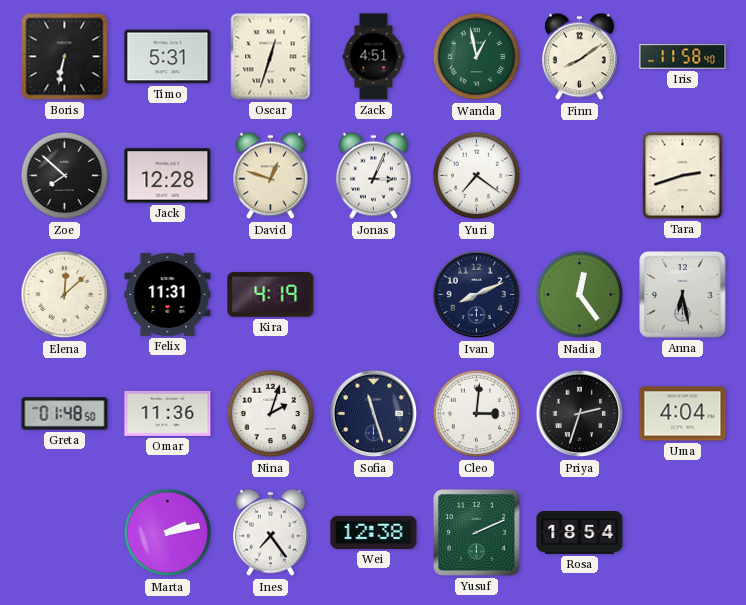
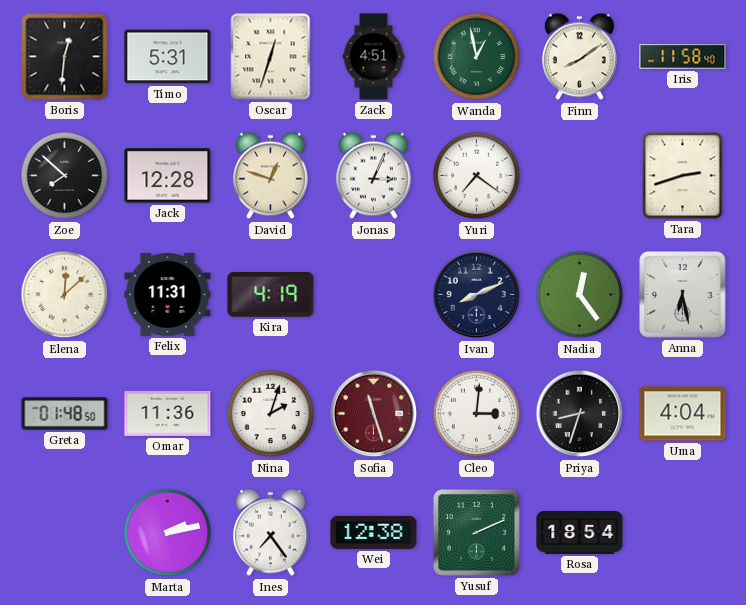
Boris: 6:32 -> 12:31 (65, 57)
Sofia dial: navy -> burgundy (374, 414)
Priya: 2:33 -> 8:33 (580, 414)
